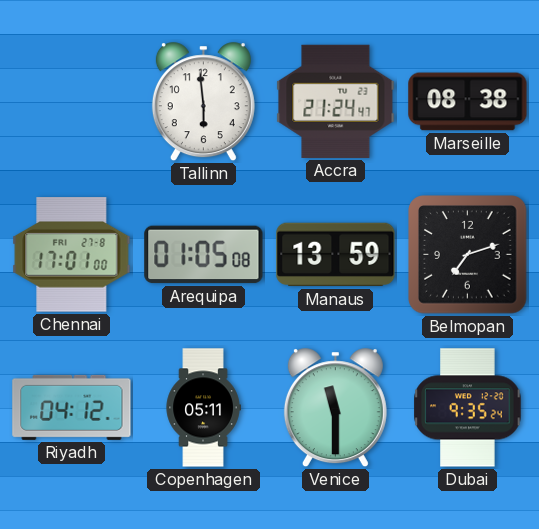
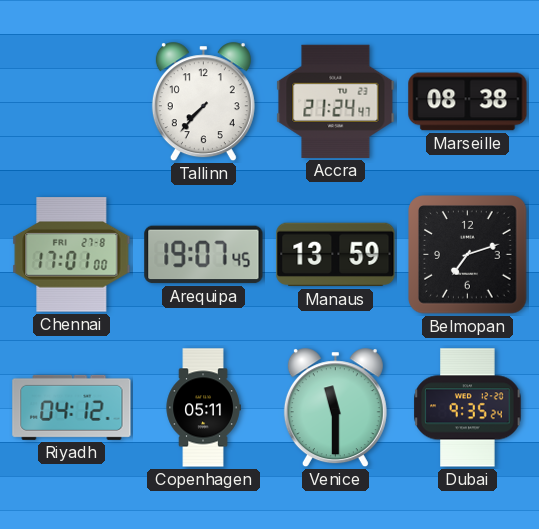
Tallinn: 5:59 -> 7:37 (203, 102)
Arequipa: 01:05 -> 19:07 (204, 255)
